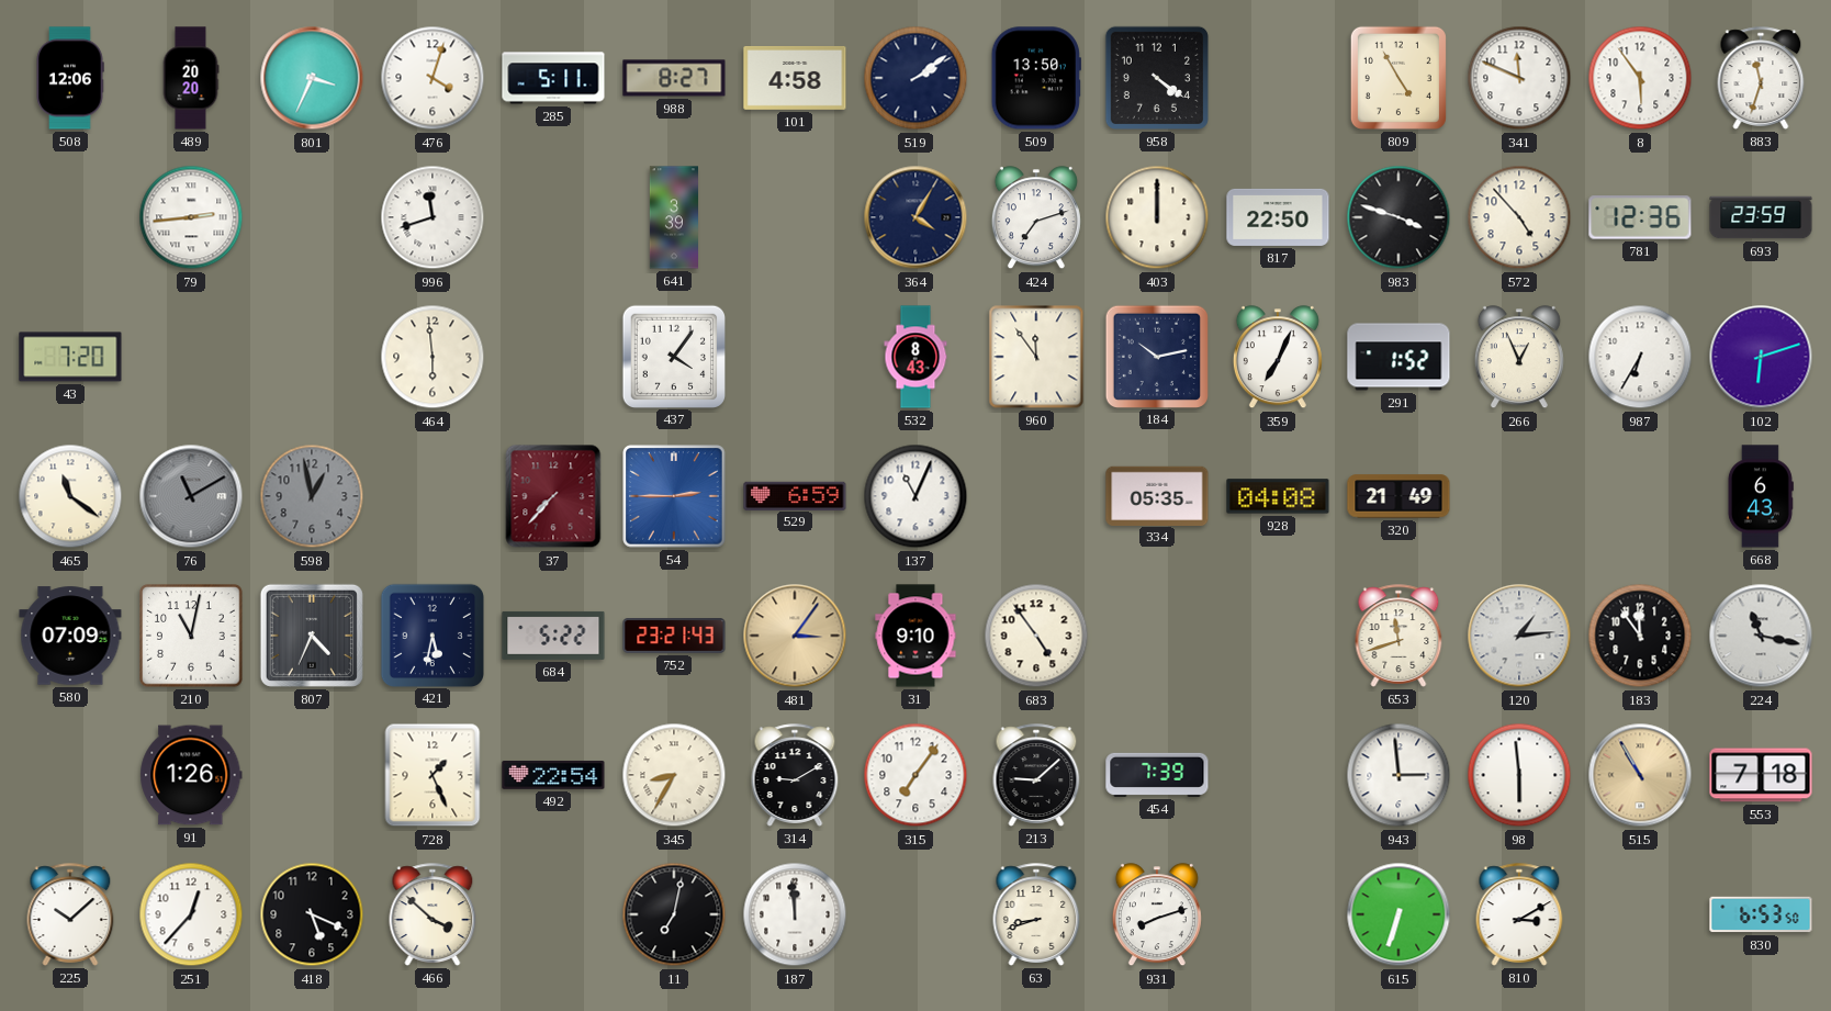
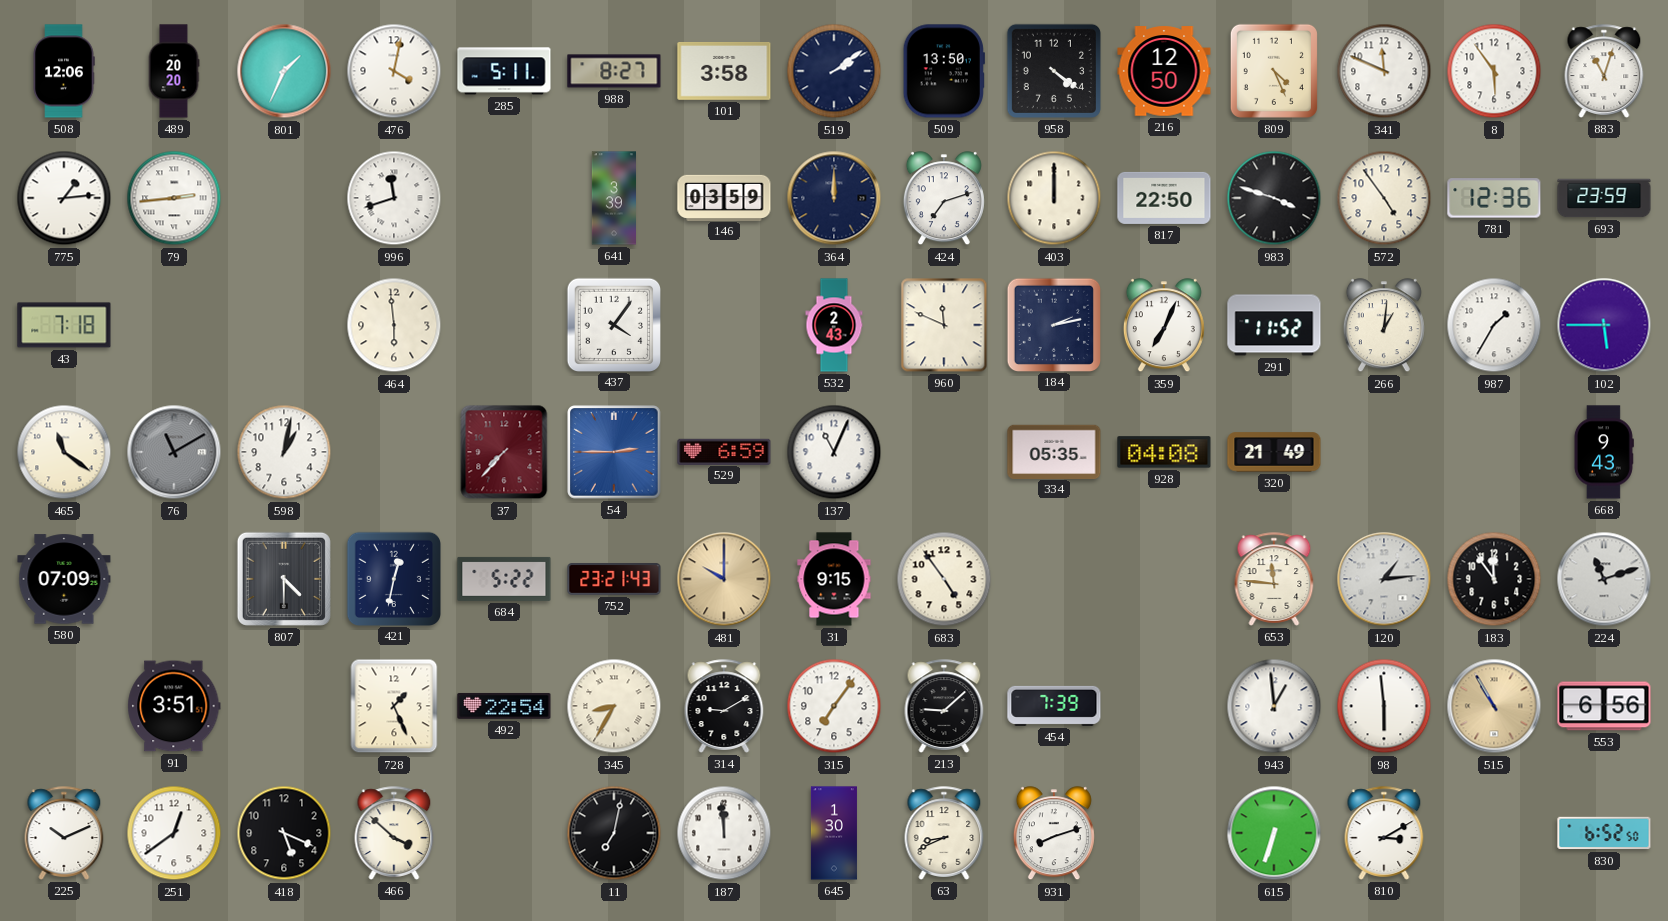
801: 3:34 -> 1:34 (284, 71)
476: 4:03 -> 4:02 (394, 71)
101: 4:58 -> 3:58 (724, 71)
216: none -> 12:50 (1164, 71)
809: 4:55 -> 4:26 (1274, 71)
883: 11:33 -> 11:03 (1604, 71)
775: none -> 1:14 (64, 198)
146: none -> 03:59 (724, 197)
364: 4:05 -> 12:00 (834, 198)
572: 4:53 -> 4:54 (1384, 198)
43: 7:20 -> 7:18 (64, 325)
532: 8:43 -> 2:43 (834, 325)
960: 11:54 -> 11:49 (944, 325)
184: 10:13 -> 2:13 (1053, 324)
291: 1:52 -> 11:52 (1274, 325)
266: 12:56 -> 1:01 (1384, 326)
987: 6:35 -> 1:35 (1494, 325)
102: 6:12 -> 5:45 (1604, 325)
598: 12:58 -> 1:02 (284, 452)
598 dial: grey -> white (284, 452)
668: 6:43 -> 9:43 (1604, 452)
210: 11:02 -> none (191, 636)
807: 4:34 -> 4:30 (284, 579)
421: 5:32 -> 12:32 (393, 578)
481: 3:06 -> 10:00 (724, 579)
31: 9:10 -> 9:15 (834, 579)
653: 11:42 -> 11:46 (1274, 579)
224: 11:17 -> 11:12 (1604, 579)
91: 1:26 -> 3:51 (174, 706)
943: 2:59 -> 12:59 (1274, 706)
553: 7:18 -> 6:56 (1604, 706)
225: 10:08 -> 10:11 (64, 833)
251: 12:37 -> 12:39 (174, 833)
645: none -> 1:30 (834, 833)
63: 8:42 -> 8:41 (944, 833)
830: 6:53 -> 6:52 (1604, 833)
